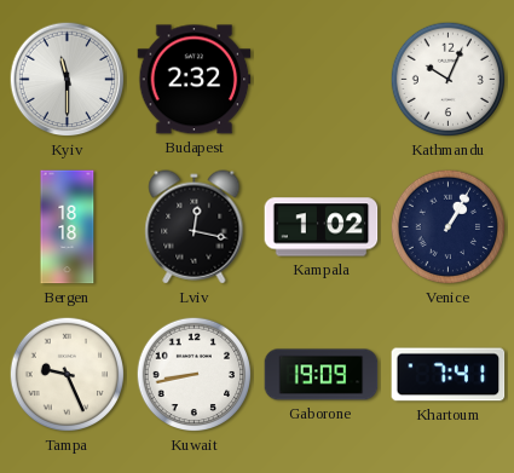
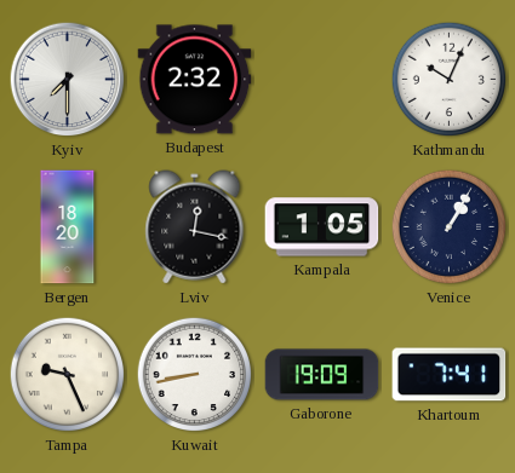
Kyiv: 11:30 -> 7:30 (68, 80)
Bergen: 18:18 -> 18:20 (68, 227)
Kampala: 1:02 -> 1:05 (322, 227)
